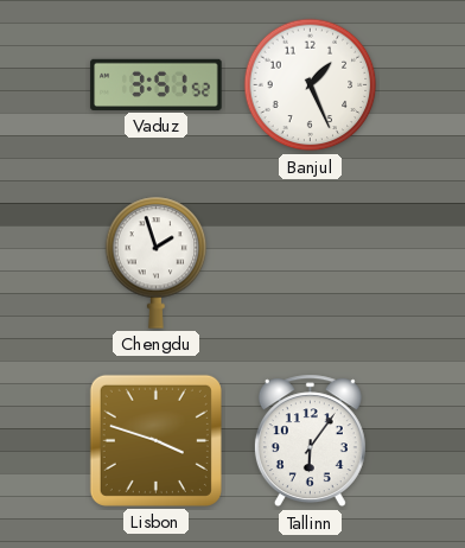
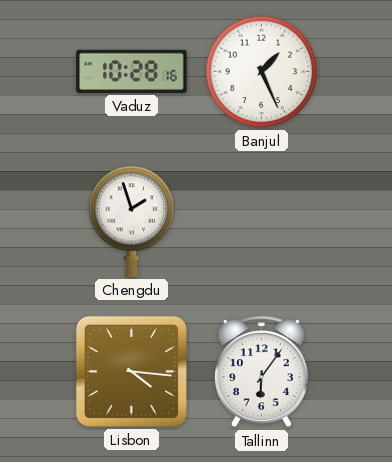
Vaduz: 3:51 -> 10:28 (132, 71)
Lisbon: 3:48 -> 4:16 (131, 371)
